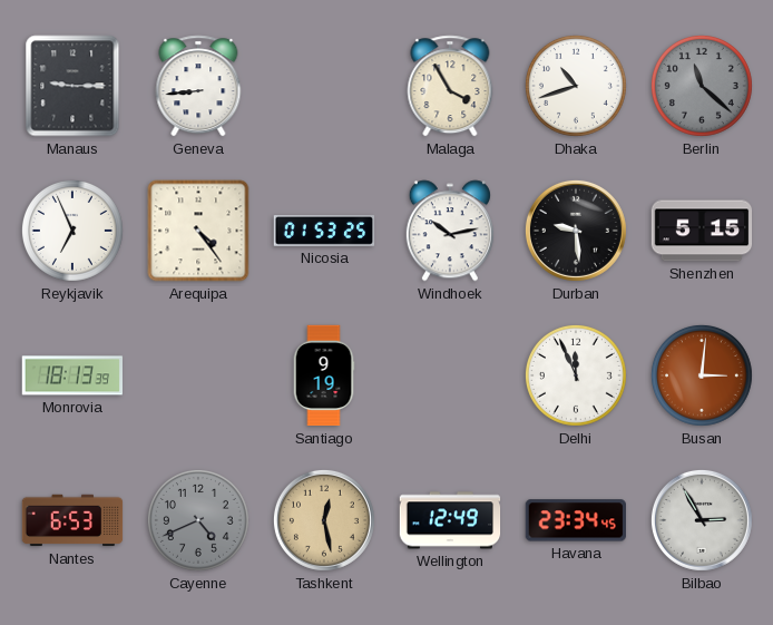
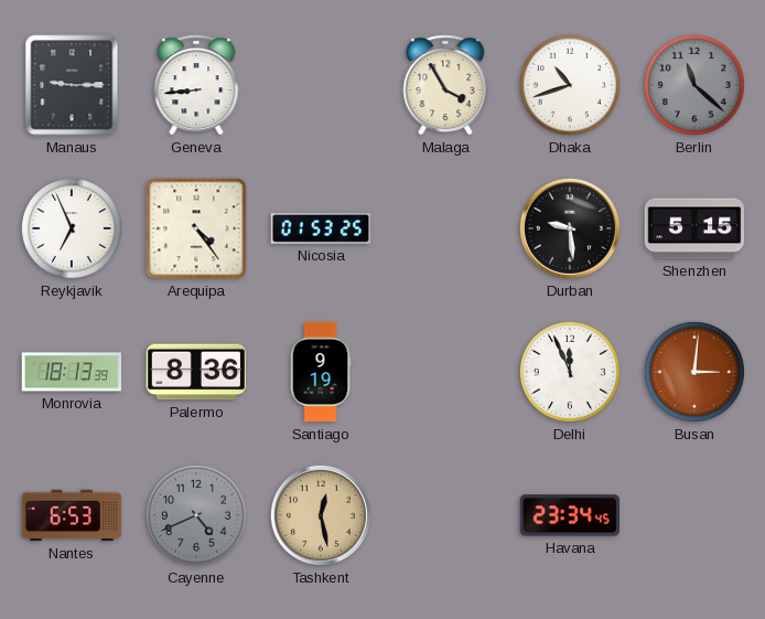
Windhoek: 10:13 -> none (450, 231)
Palermo: none -> 8:36 (196, 372)
Wellington: 12:49 -> none (450, 520)
Bilbao: 2:55 -> none (702, 520)
